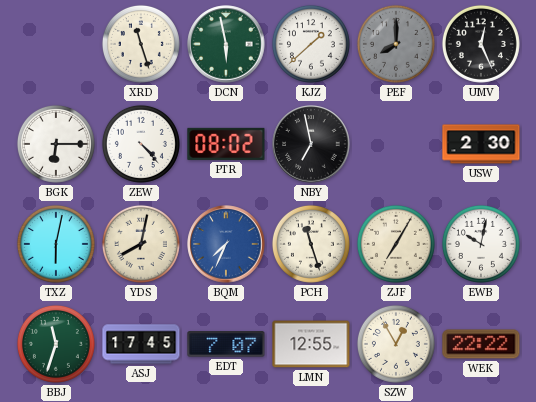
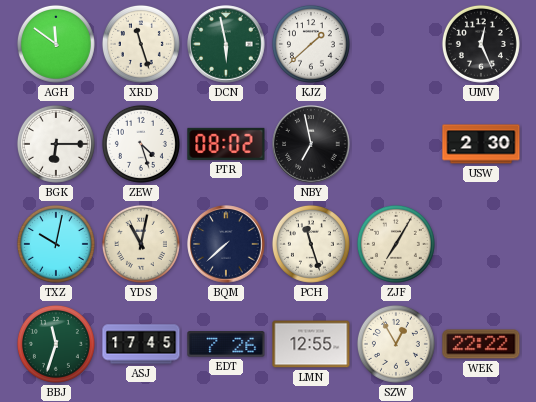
AGH: none -> 11:51 (56, 44)
PEF: 8:00 -> none (396, 44)
ZEW: 4:23 -> 4:27 (141, 144)
TXZ: 6:02 -> 10:02 (56, 244)
YDS: 8:02 -> 11:02 (141, 244)
BQM: 7:34 -> 7:38 (226, 244)
BQM dial: blue -> navy (226, 244)
EWB: 10:02 -> none (481, 244)
EDT: 7:07 -> 7:26 (226, 344)
